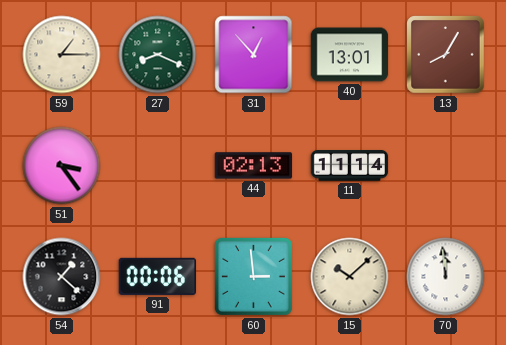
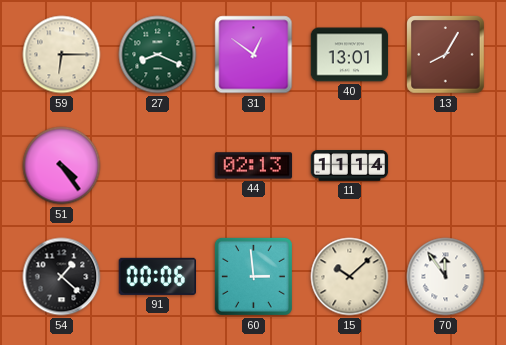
59: 1:15 -> 6:15 (62, 55)
31: 12:53 -> 12:51 (254, 55)
51: 3:24 -> 4:24 (62, 166)
70: 11:59 -> 11:54 (446, 277)
